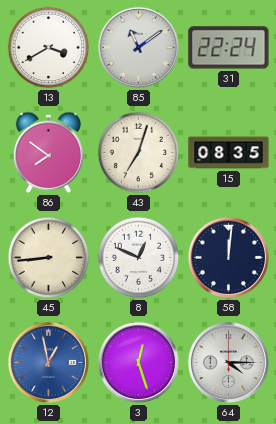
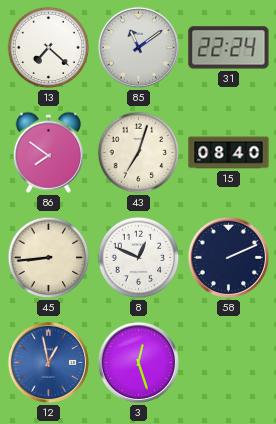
13: 3:40 -> 7:22 (49, 48)
15: 08:35 -> 08:40 (229, 153)
58: 12:01 -> 2:11 (228, 257)
64: 4:15 -> none (228, 362)
